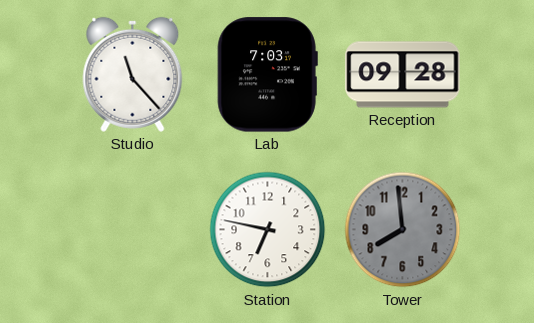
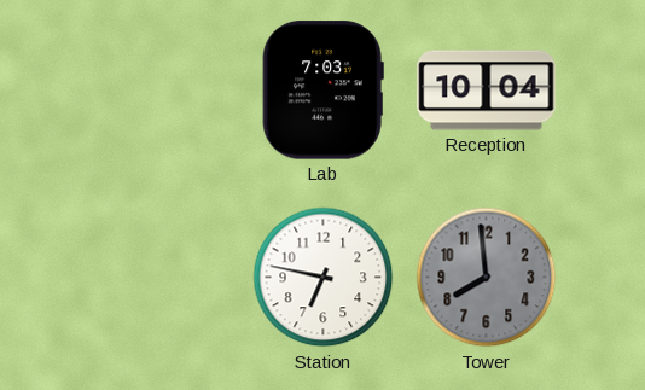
Studio: 11:23 -> none (133, 74)
Reception: 09:28 -> 10:04 (487, 91)
